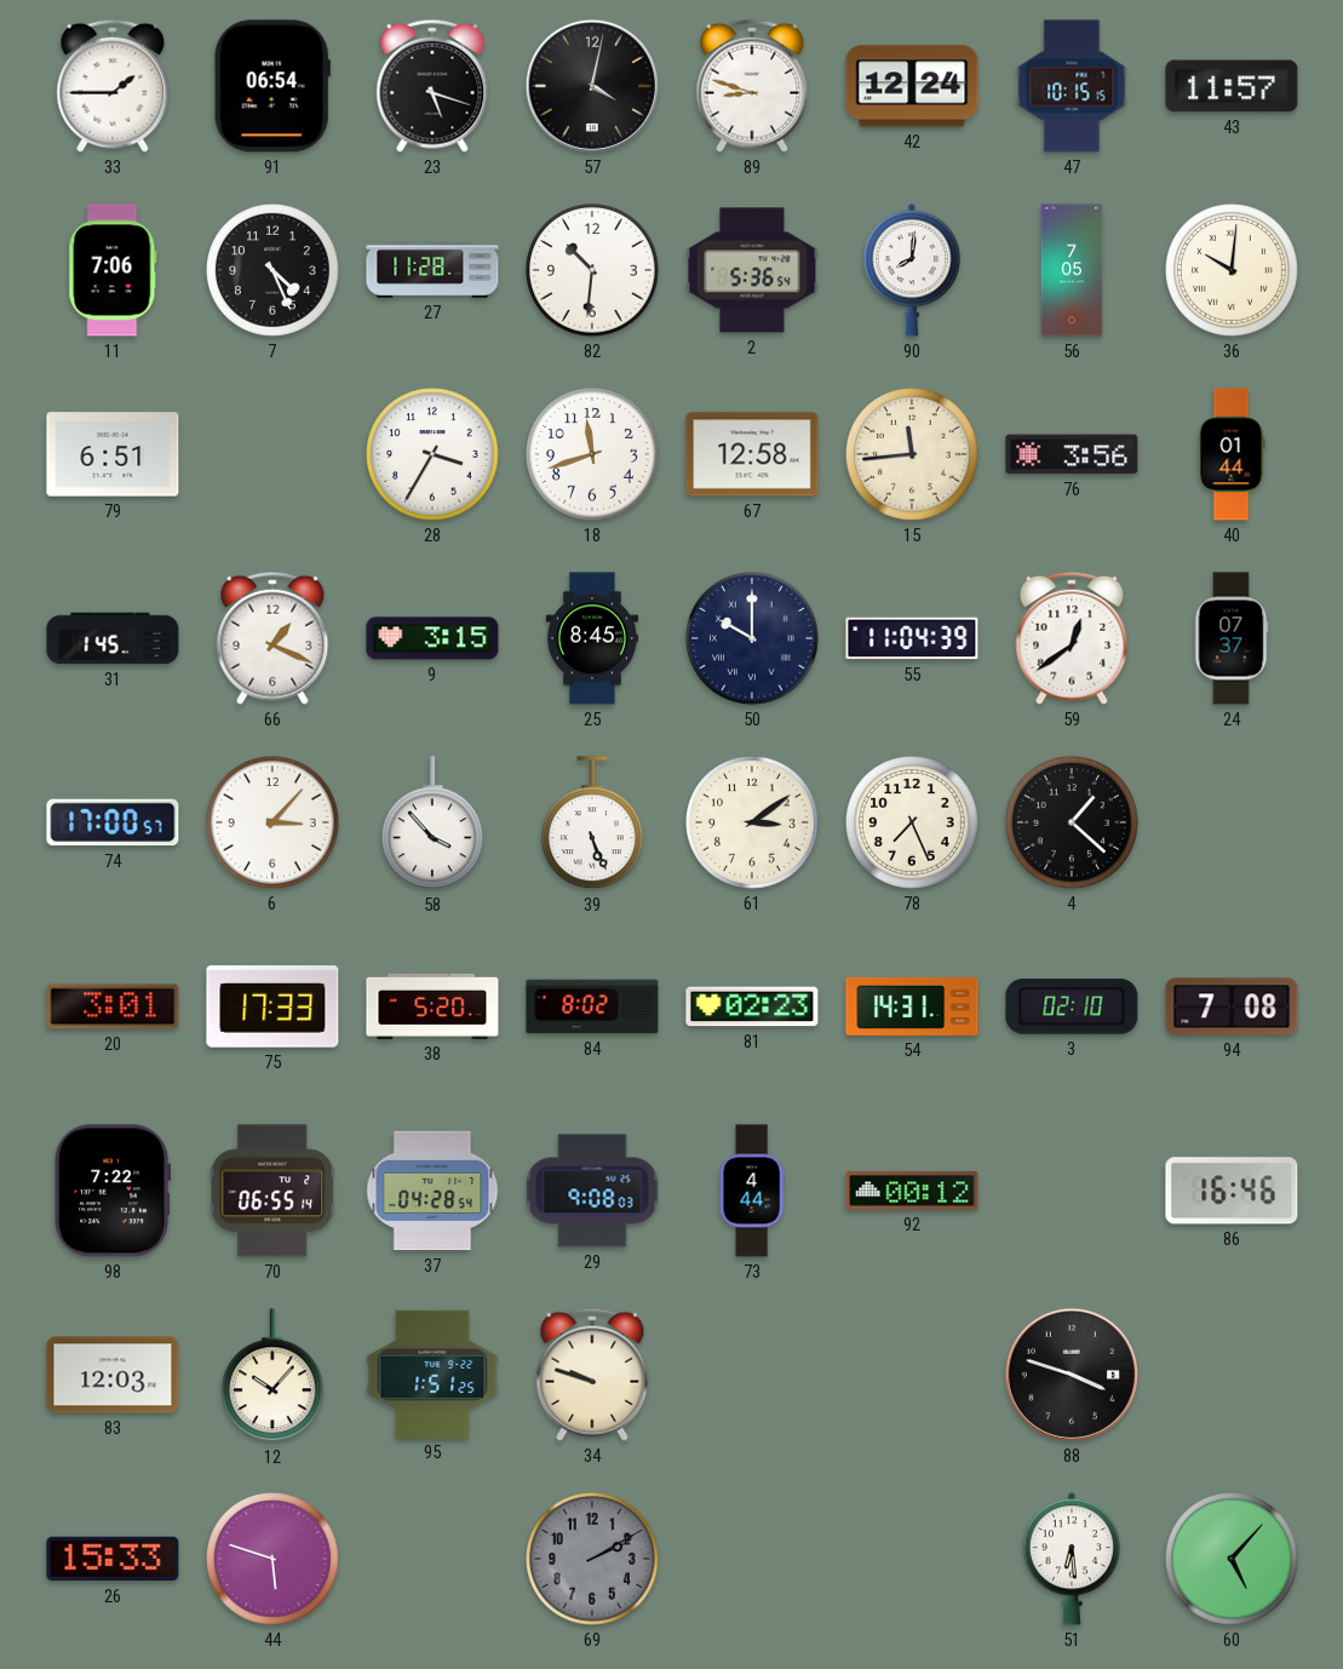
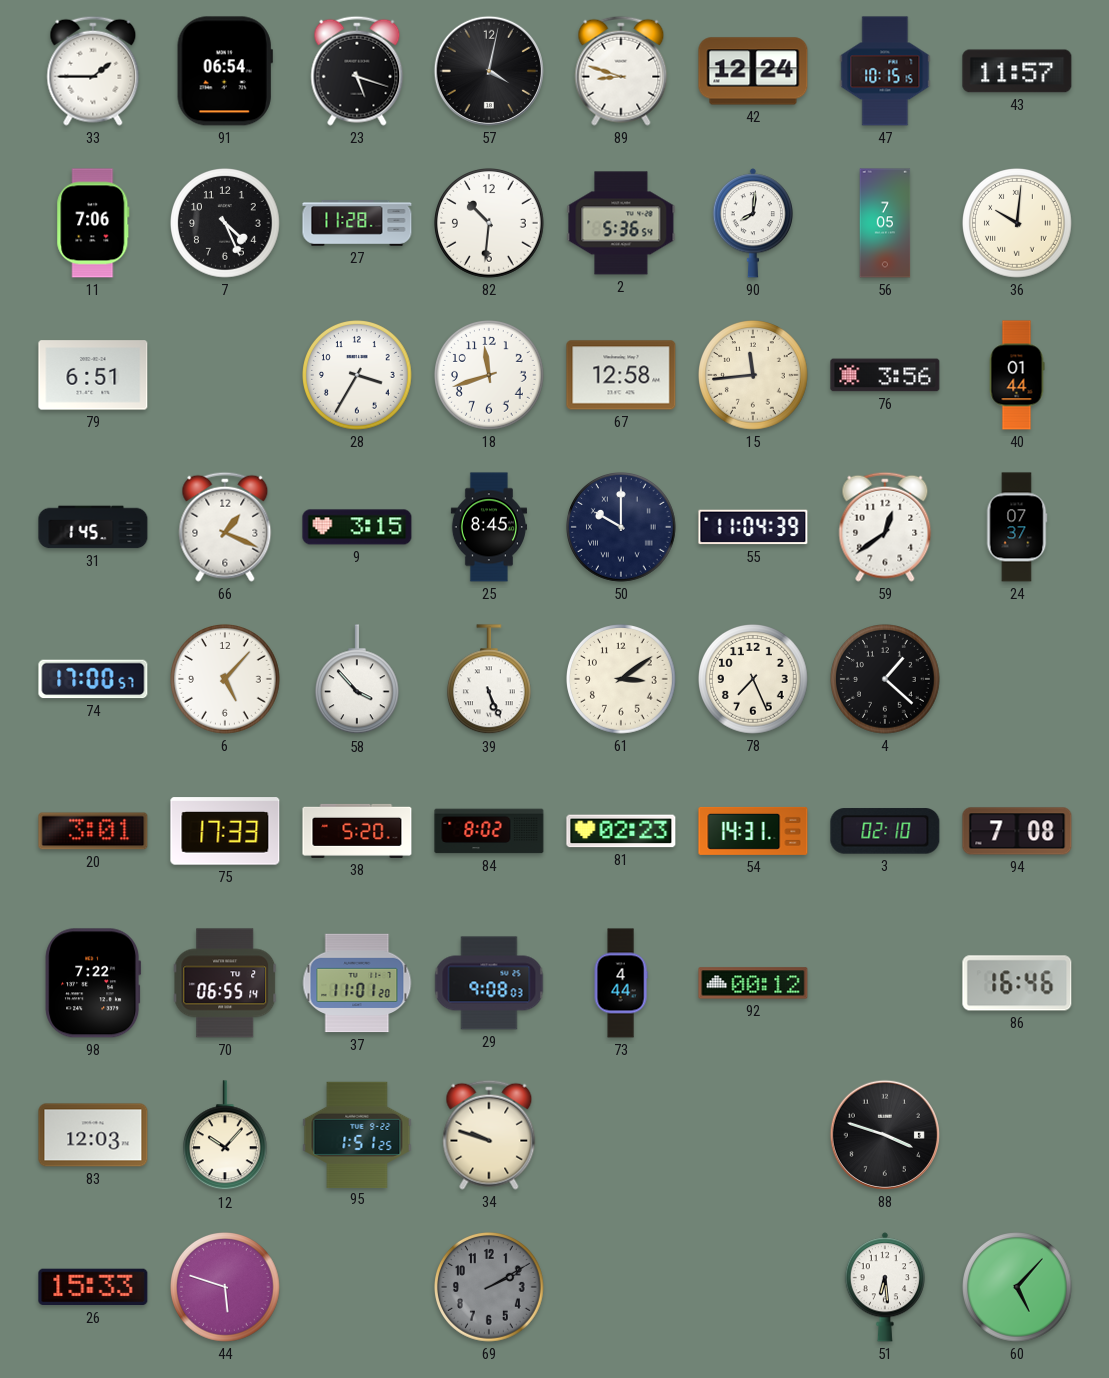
6: 3:07 -> 5:07 (226, 680)
37: 04:28 -> 11:01 (357, 983)
